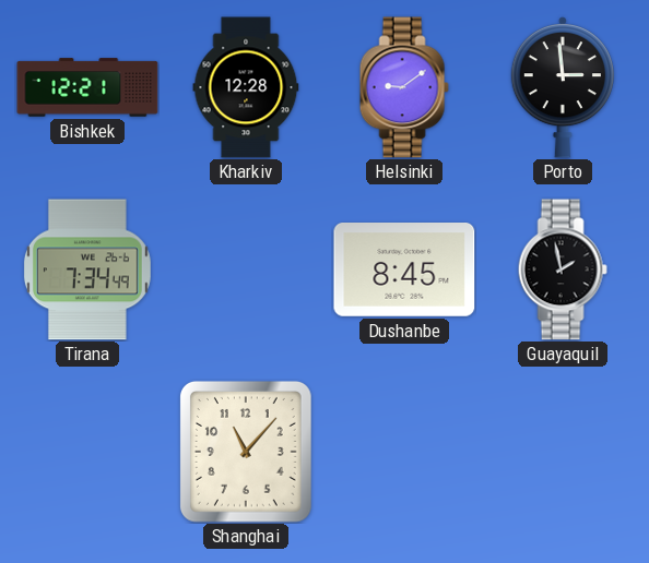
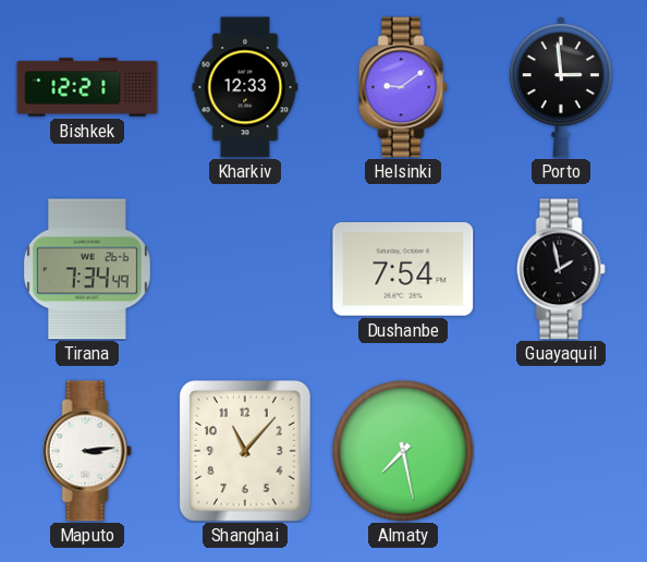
Kharkiv: 12:28 -> 12:33 (245, 87)
Dushanbe: 8:45 -> 7:54 (403, 270)
Maputo: none -> 3:14 (87, 451)
Almaty: none -> 7:28 (403, 451)
